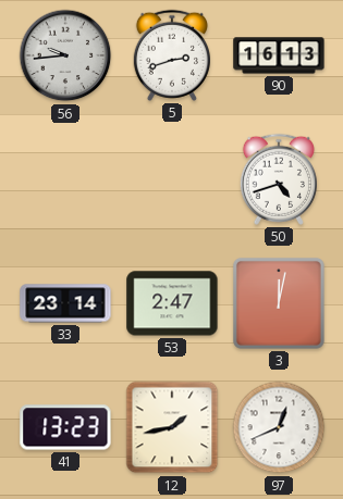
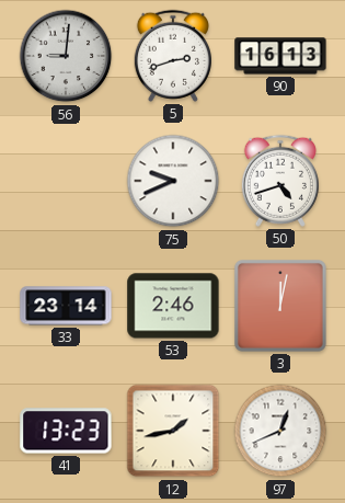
56: 9:44 -> 9:01 (66, 56)
75: none -> 9:41 (173, 181)
53: 2:47 -> 2:46 (173, 306)
